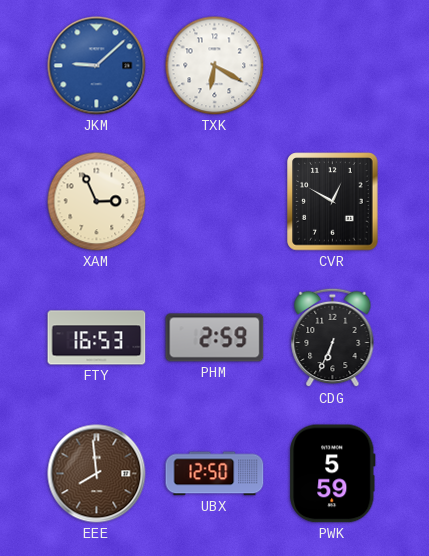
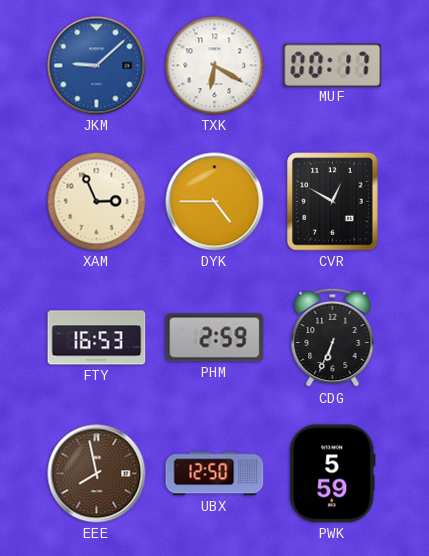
MUF: none -> 00:17 (333, 65)
DYK: none -> 4:45 (215, 202)
EEE: 7:59 -> 7:58 (97, 474)
